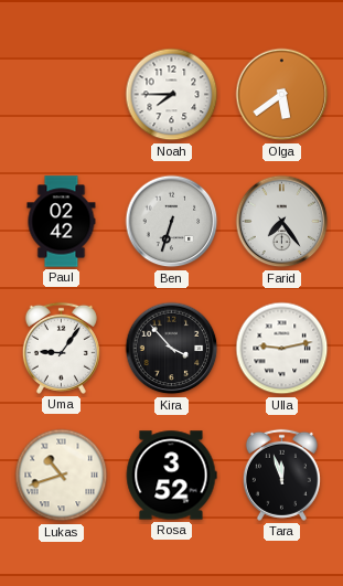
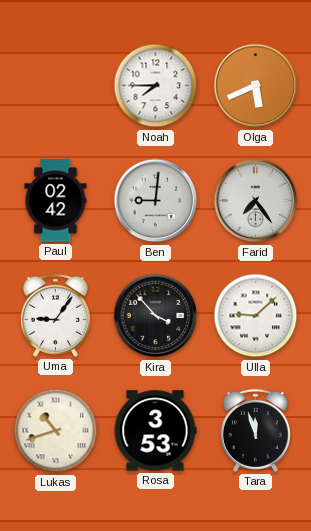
Olga: 5:39 -> 5:41 (256, 86)
Ben: 6:33 -> 9:01 (156, 201)
Ulla: 9:13 -> 9:08 (256, 316)
Rosa: 3:52 -> 3:53 (155, 431)
